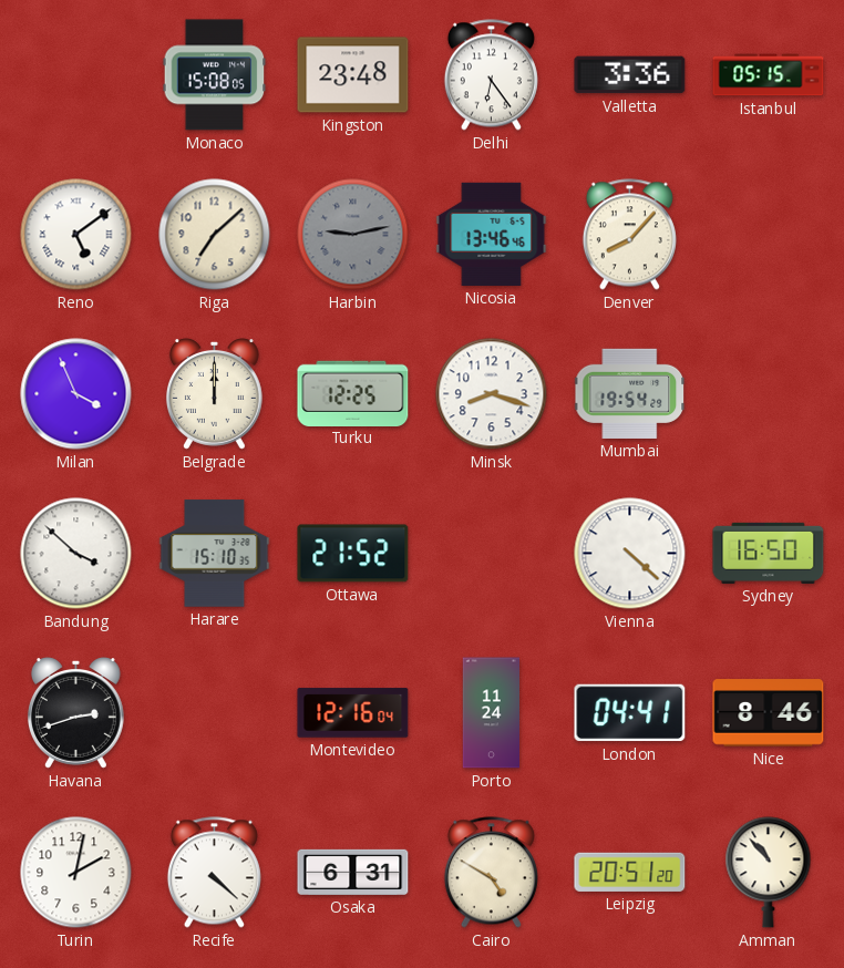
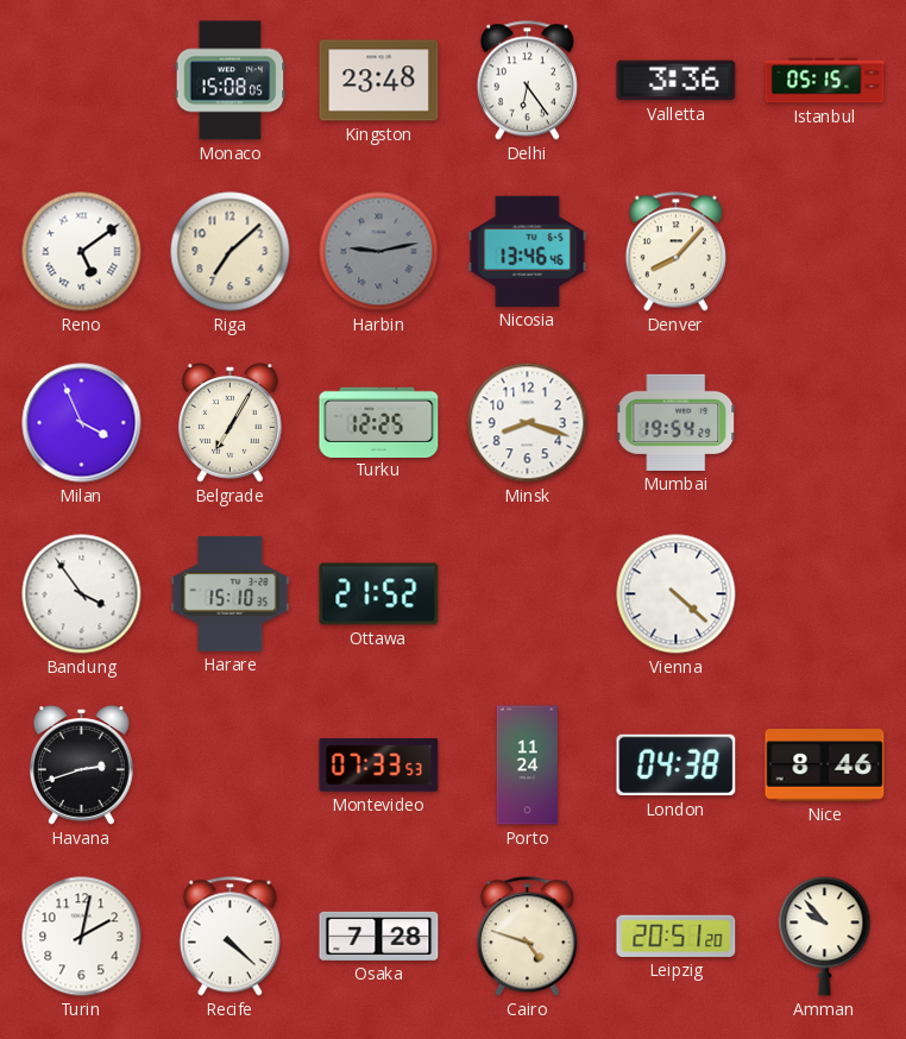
Belgrade: 12:00 -> 7:05 (229, 423)
Bandung: 3:52 -> 3:54 (82, 594)
Sydney: 16:50 -> none (769, 553)
Montevideo: 12:16 -> 07:33 (379, 766)
London: 04:41 -> 04:38 (677, 766)
Osaka: 6:31 -> 7:28 (379, 936)
Cairo: 4:50 -> 4:48 (527, 937)
Amman: 10:53 -> 9:53 (825, 937)
